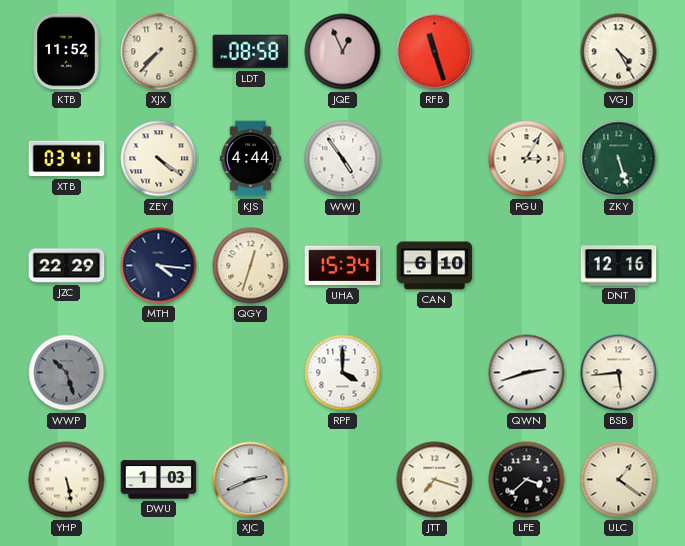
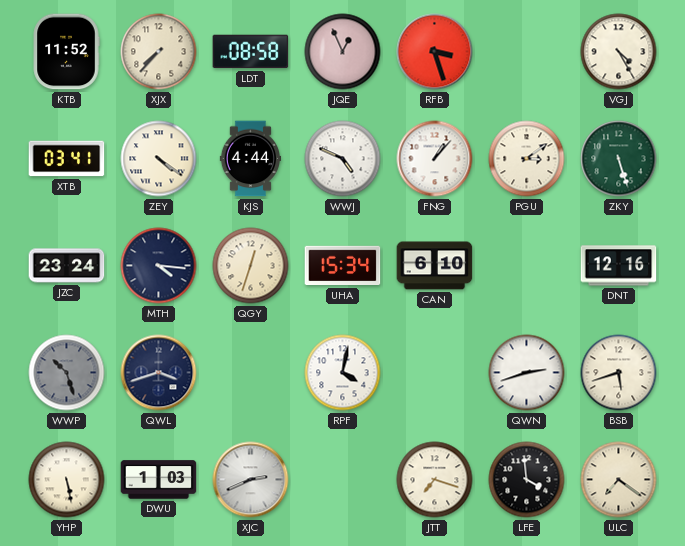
RFB: 11:27 -> 3:27 (435, 52)
WWJ: 4:54 -> 4:49 (343, 159)
FNG: none -> 1:07 (435, 159)
PGU: 3:05 -> 3:09 (527, 159)
JZC: 22:29 -> 23:24 (67, 266)
QWL: none -> 3:42 (159, 373)
RPF: 4:00 -> 4:02 (343, 373)
BSB: 5:44 -> 5:42 (619, 373)
LFE: 3:38 -> 3:59 (527, 480)
ULC: 1:21 -> 7:21 (619, 480)
